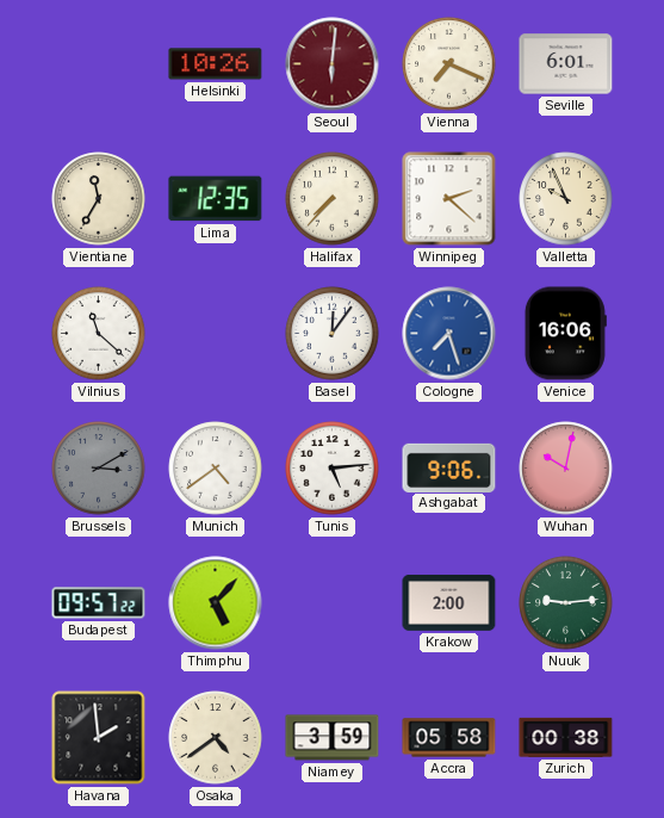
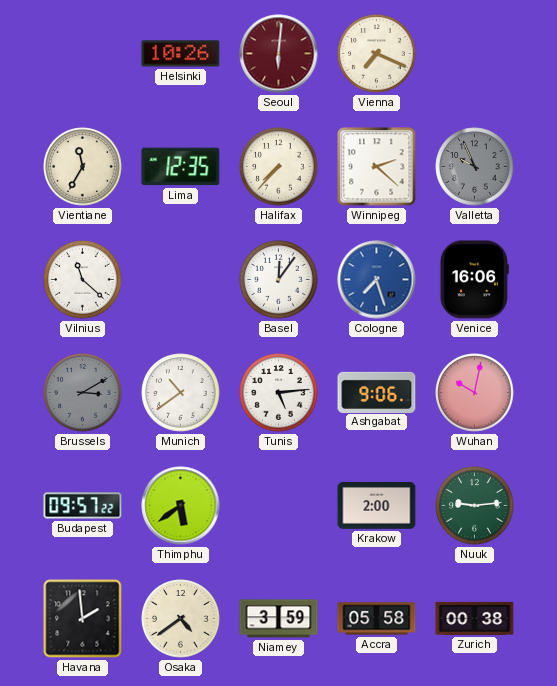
Seville: 6:01 -> none (566, 64)
Valletta dial: cream -> grey (475, 167)
Munich: 4:39 -> 10:39 (181, 393)
Thimphu: 5:07 -> 5:39 (181, 506)
